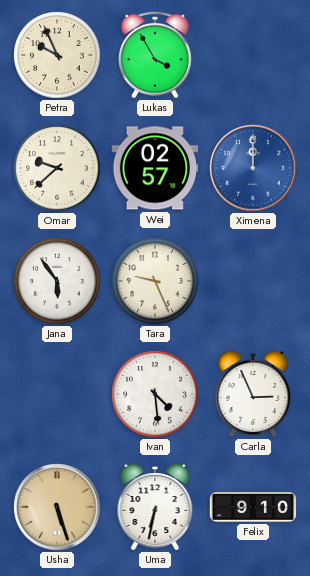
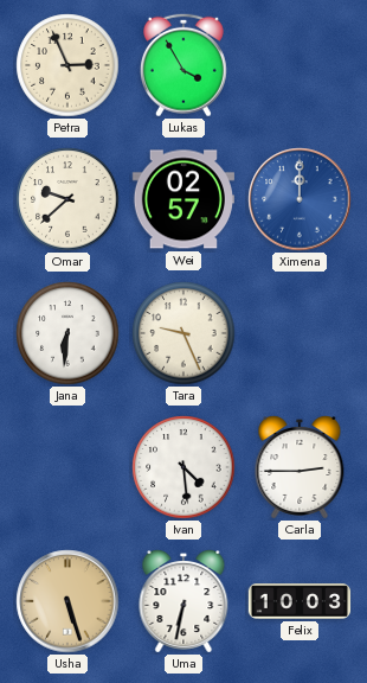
Petra: 9:56 -> 2:56 (67, 65)
Jana: 5:54 -> 6:31 (67, 333)
Carla: 2:56 -> 2:45 (300, 468)
Felix: 9:10 -> 10:03 (300, 601)
